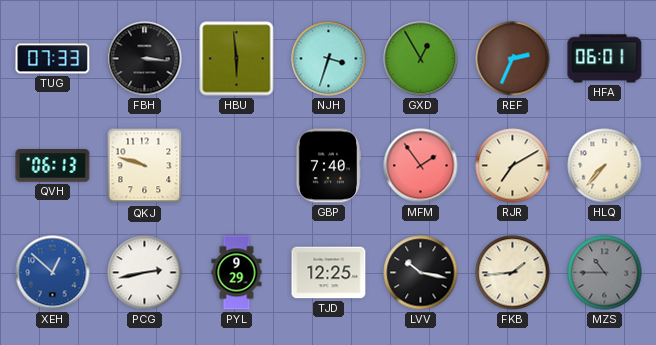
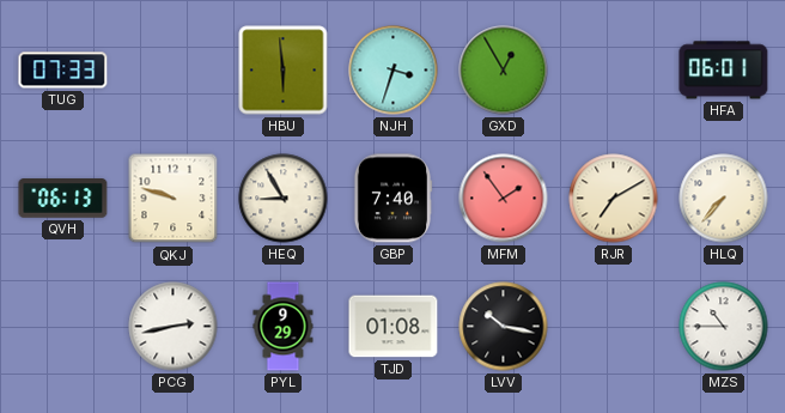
FBH: 3:16 -> none (145, 59)
REF: 2:34 -> none (513, 59)
HEQ: none -> 8:55 (284, 199)
XEH: 12:52 -> none (53, 273)
TJD: 12:25 -> 01:08 (394, 327)
FKB: 1:44 -> none (513, 273)
MZS dial: grey -> white (724, 327)
